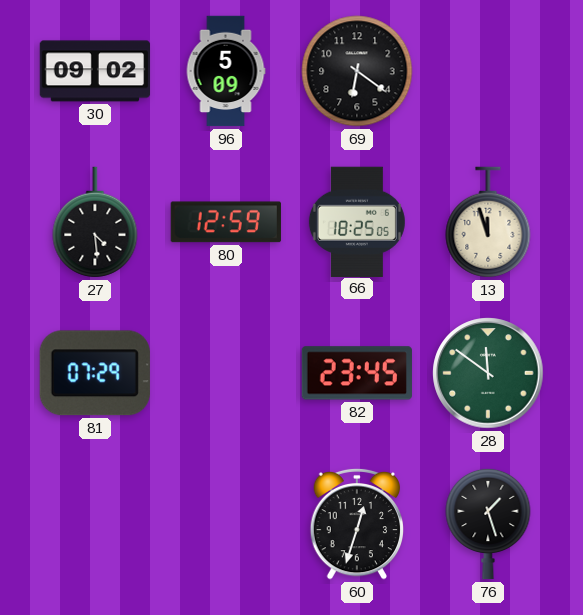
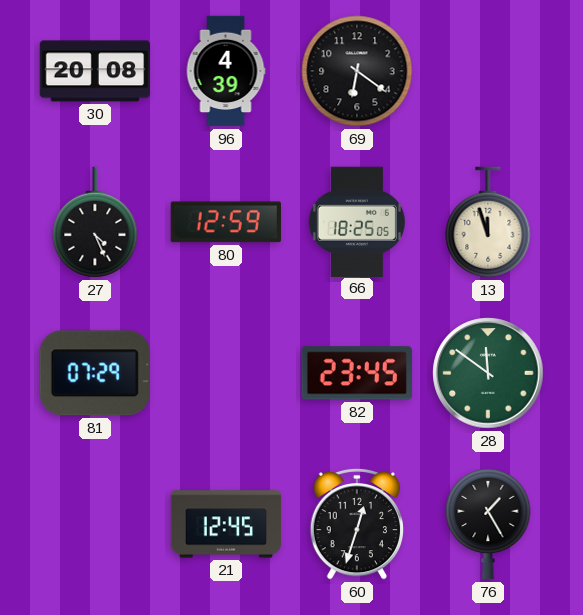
30: 09:02 -> 20:08 (95, 71)
96: 5:09 -> 4:39 (226, 71)
27: 4:29 -> 4:26 (95, 222)
21: none -> 12:45 (226, 524)
76: 1:27 -> 1:25 (488, 524)
